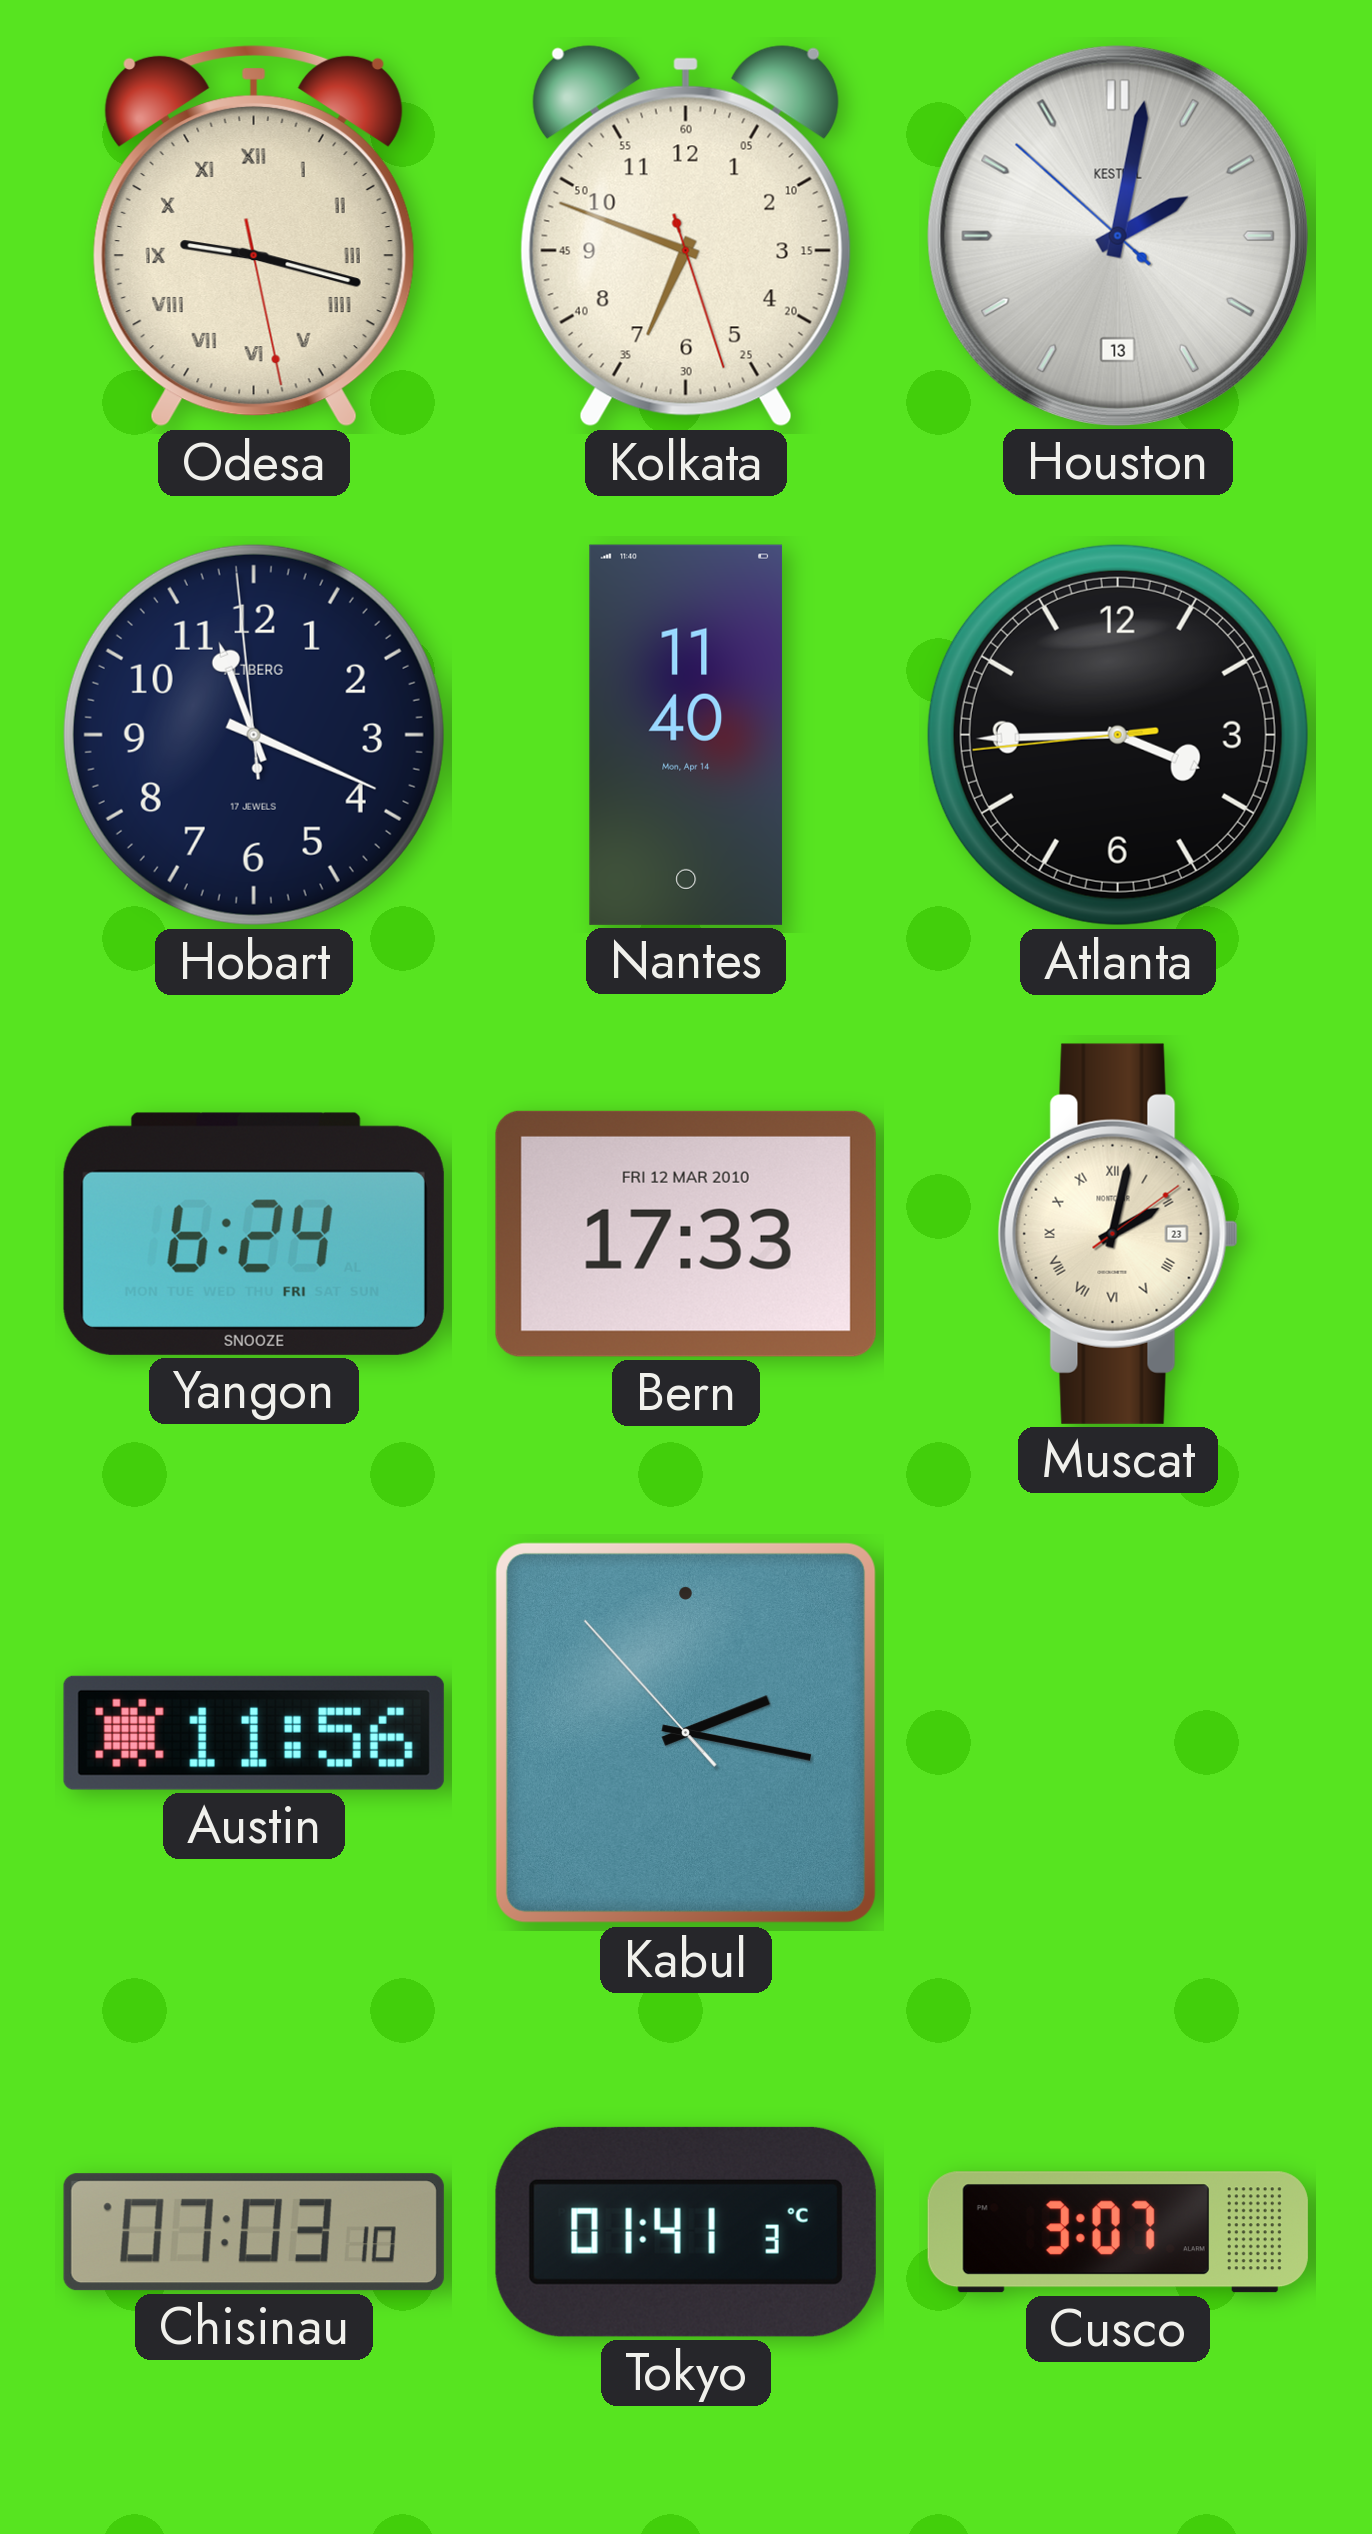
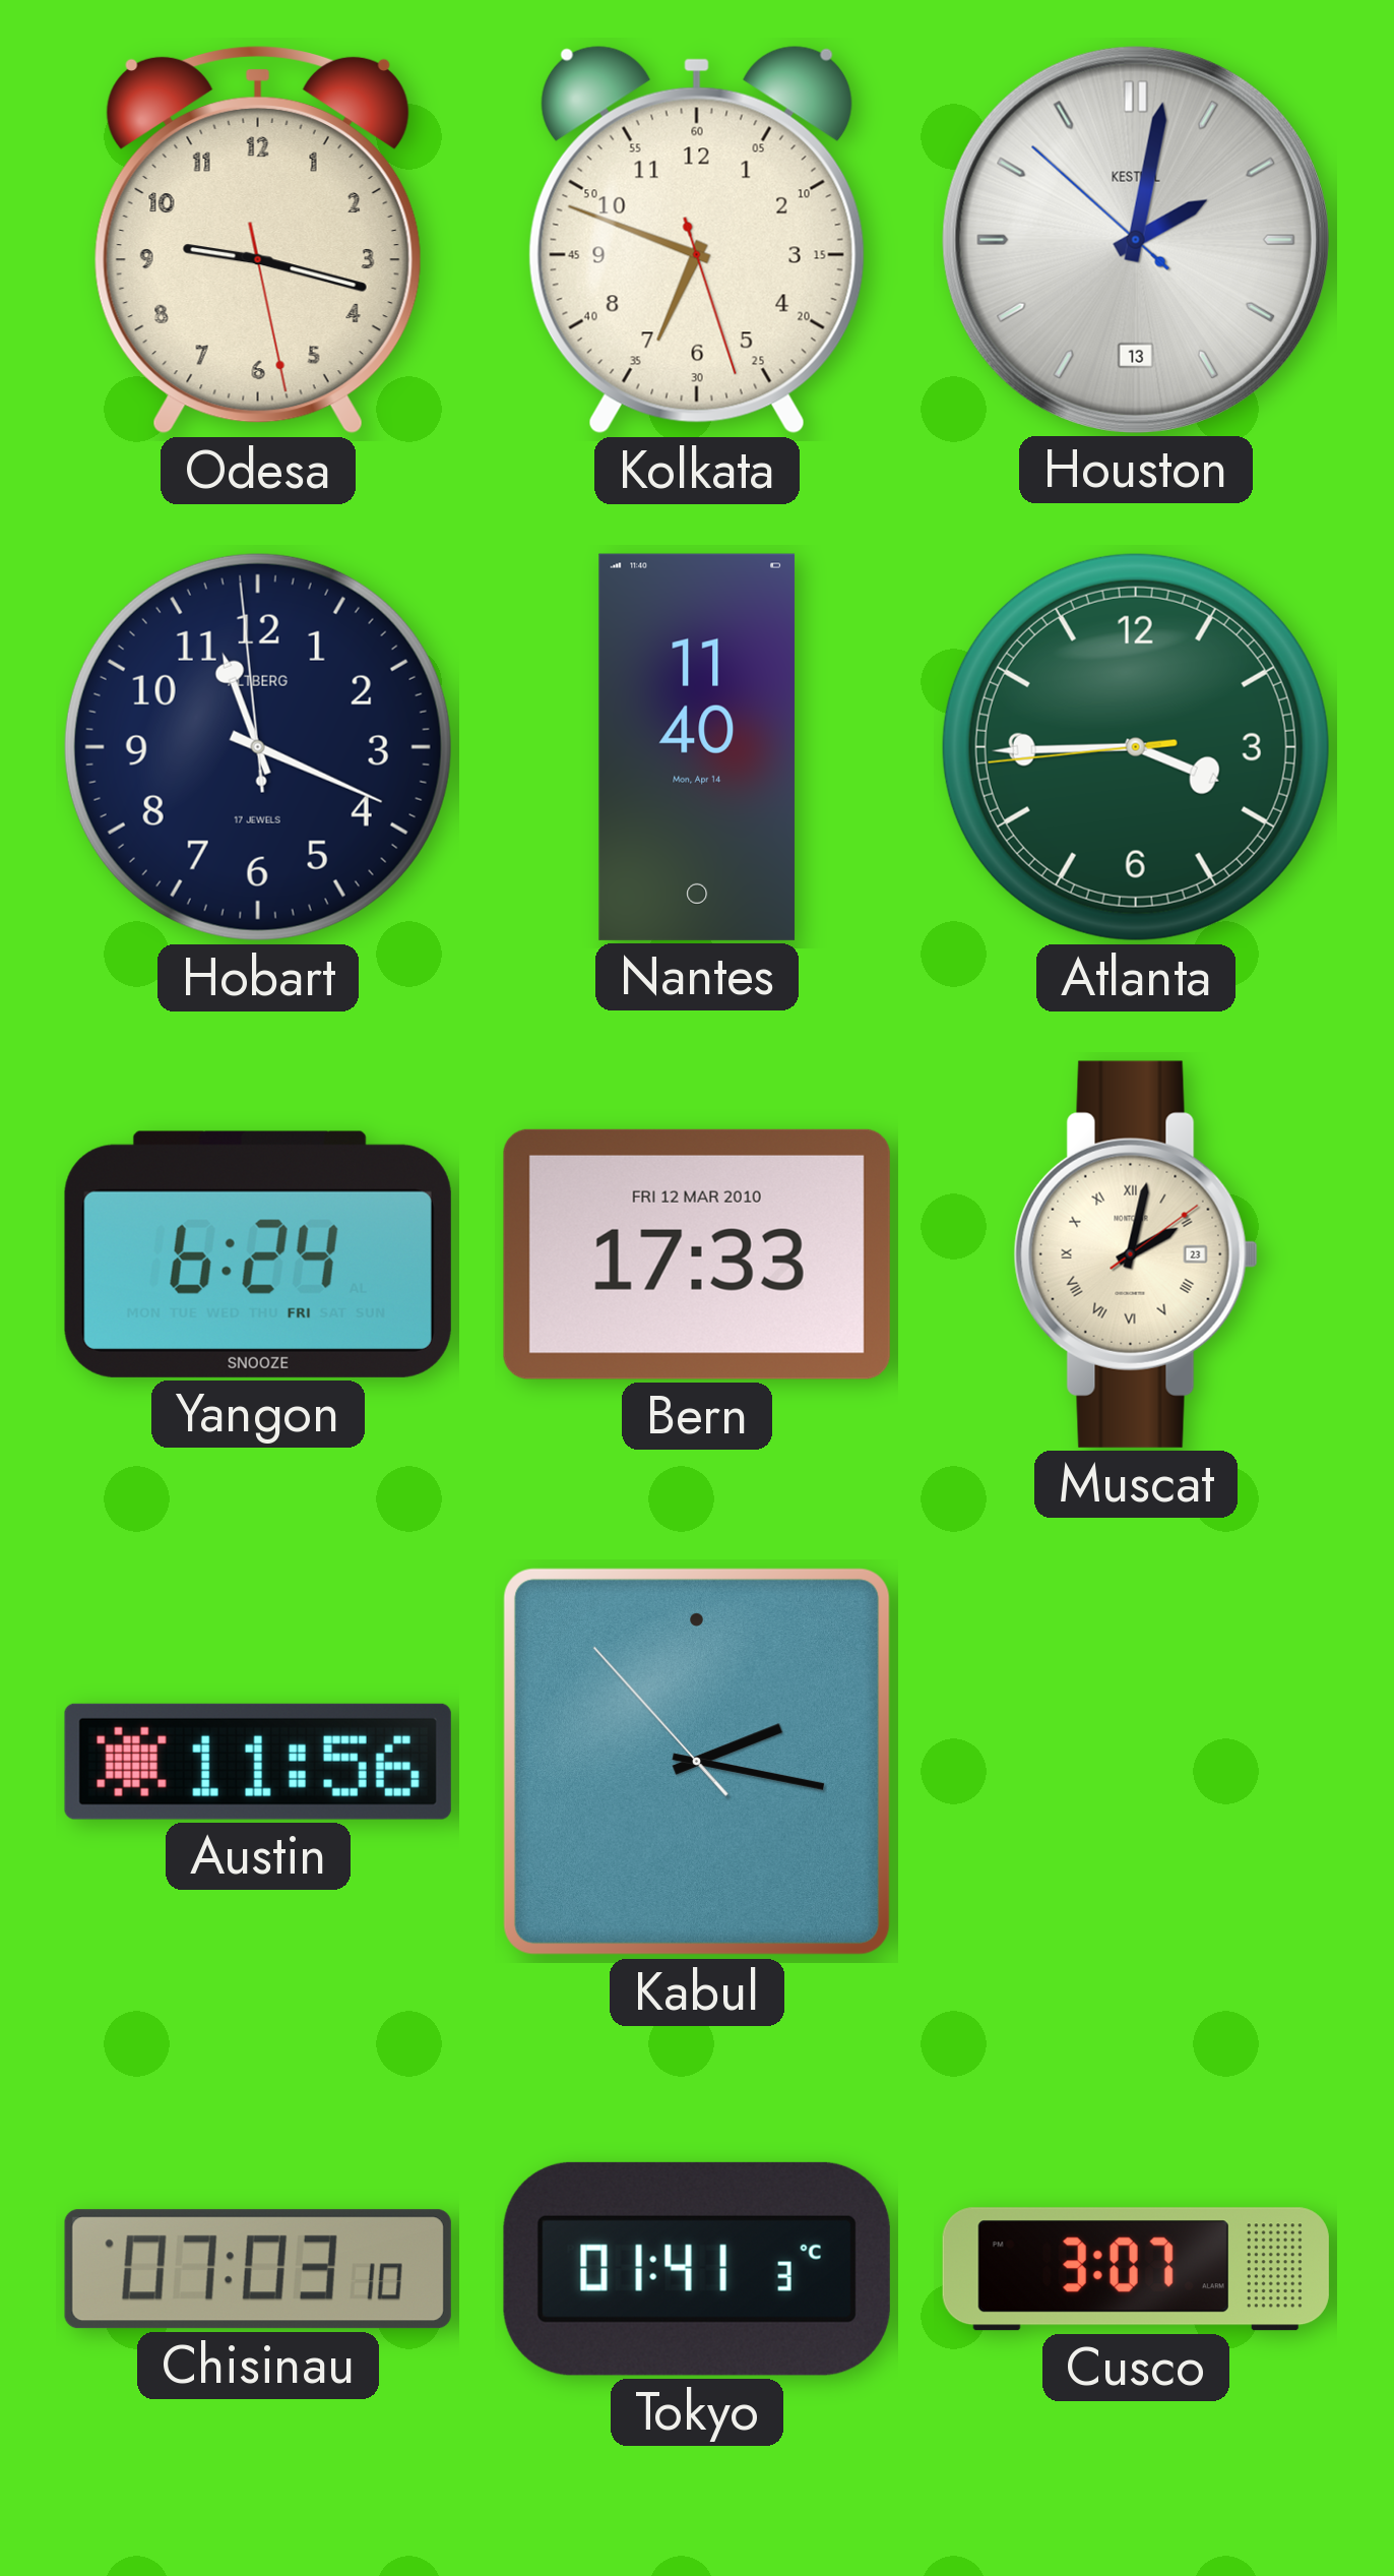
Odesa numerals: Roman -> Arabic (258, 240)
Atlanta dial: black -> green (1136, 747)
